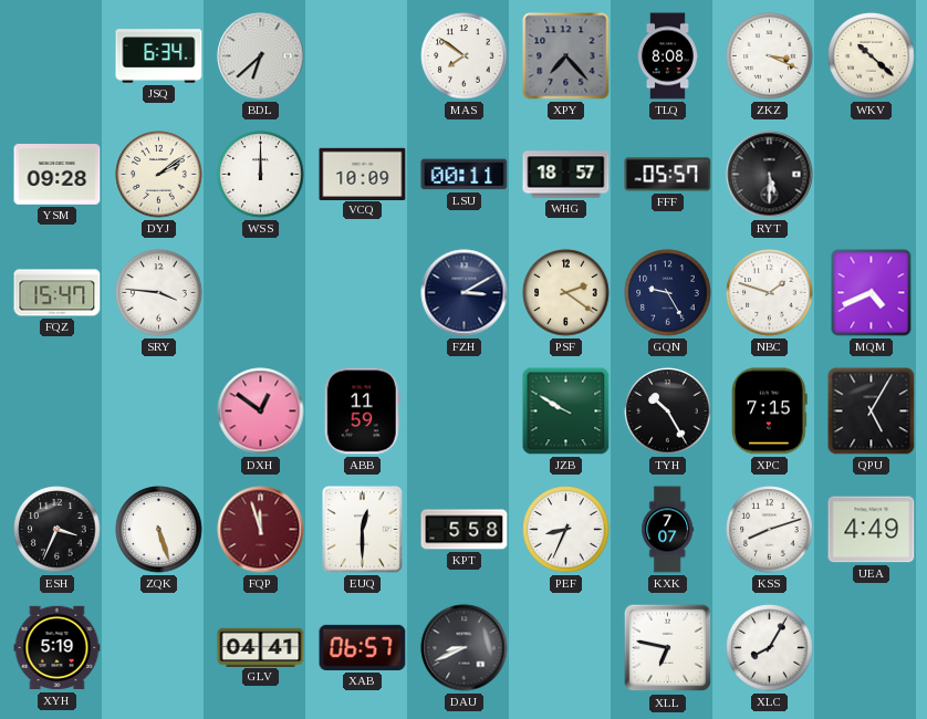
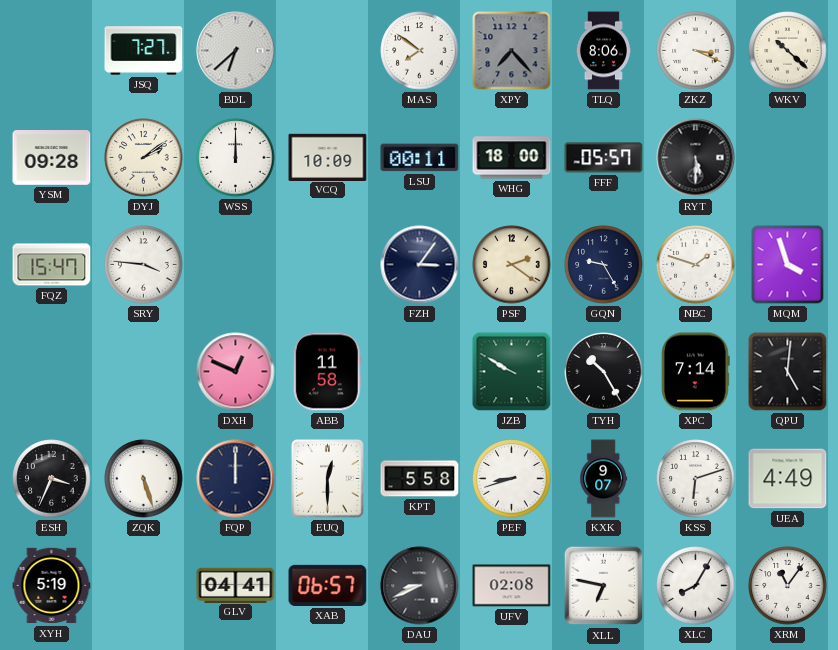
JSQ: 6:34 -> 7:27 (144, 51)
TLQ: 8:08 -> 8:06 (603, 51)
WHG: 18:57 -> 18:00 (512, 158)
FZH: 3:10 -> 3:06 (420, 265)
MQM: 4:41 -> 3:57 (788, 265)
DXH: 12:51 -> 12:49 (236, 372)
ABB: 11:59 -> 11:58 (327, 372)
XPC: 7:15 -> 7:14 (696, 372)
QPU: 5:05 -> 5:01 (788, 372)
FQP: 11:57 -> 12:00 (236, 479)
FQP dial: burgundy -> navy (236, 479)
PEF: 8:34 -> 8:42 (512, 479)
KXK: 7:07 -> 9:07 (604, 479)
KSS: 8:12 -> 6:12 (696, 479)
UFV: none -> 02:08 (512, 586)
XRM: none -> 11:06 (788, 586)
